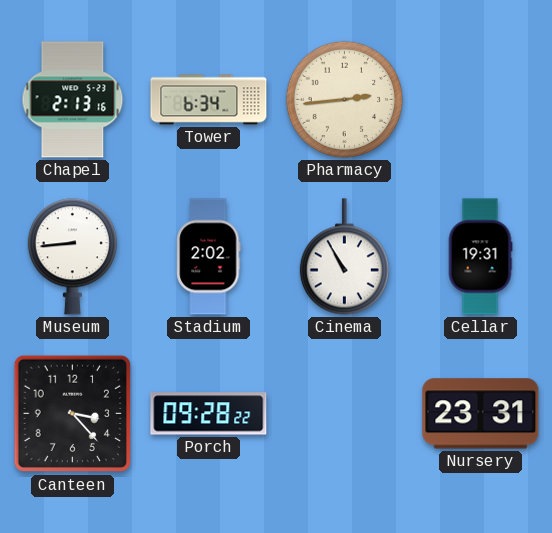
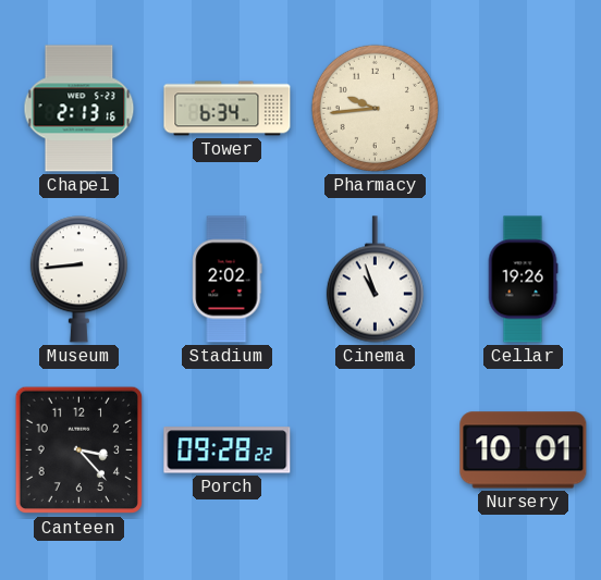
Pharmacy: 2:44 -> 9:44 (375, 108)
Cinema: 10:55 -> 10:57 (375, 280)
Cellar: 19:31 -> 19:26 (523, 280)
Nursery: 23:31 -> 10:01 (524, 451)
